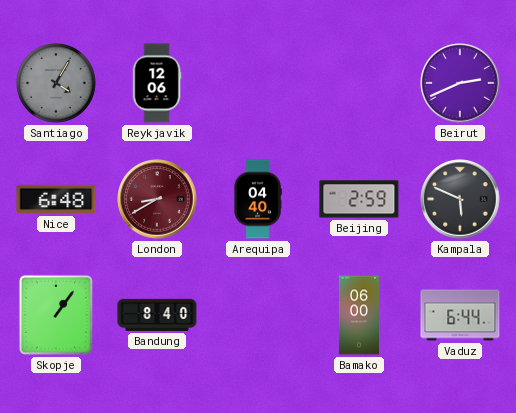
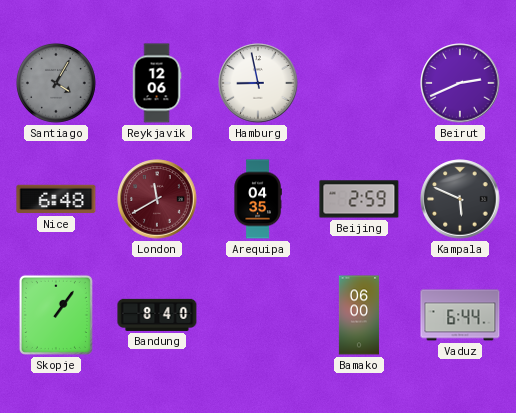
Hamburg: none -> 8:58 (258, 83)
London: 8:40 -> 11:40 (157, 199)
Arequipa: 04:40 -> 04:35 (258, 199)
